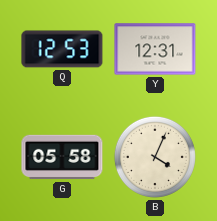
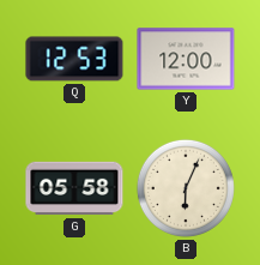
Y: 12:31 -> 12:00 (186, 59)
B: 4:04 -> 6:04 (186, 188)
